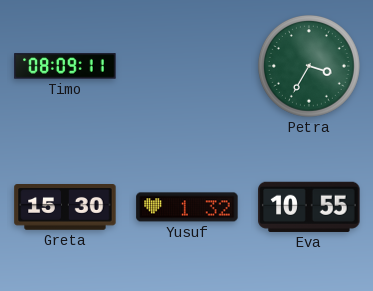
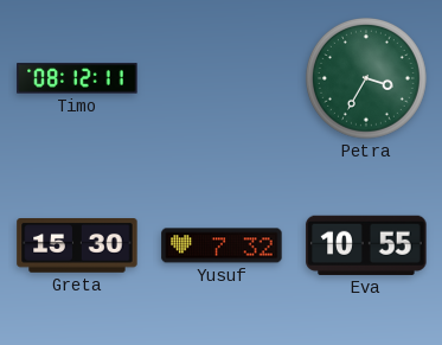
Timo: 08:09 -> 08:12 (77, 78)
Yusuf: 1:32 -> 7:32 (222, 245)
